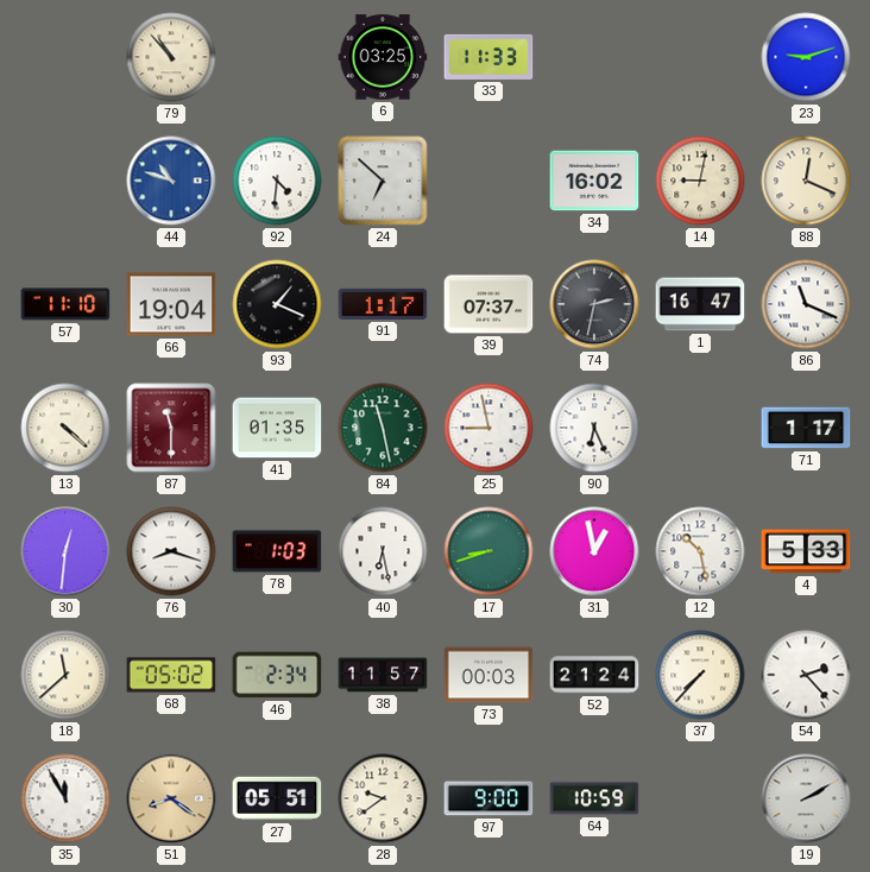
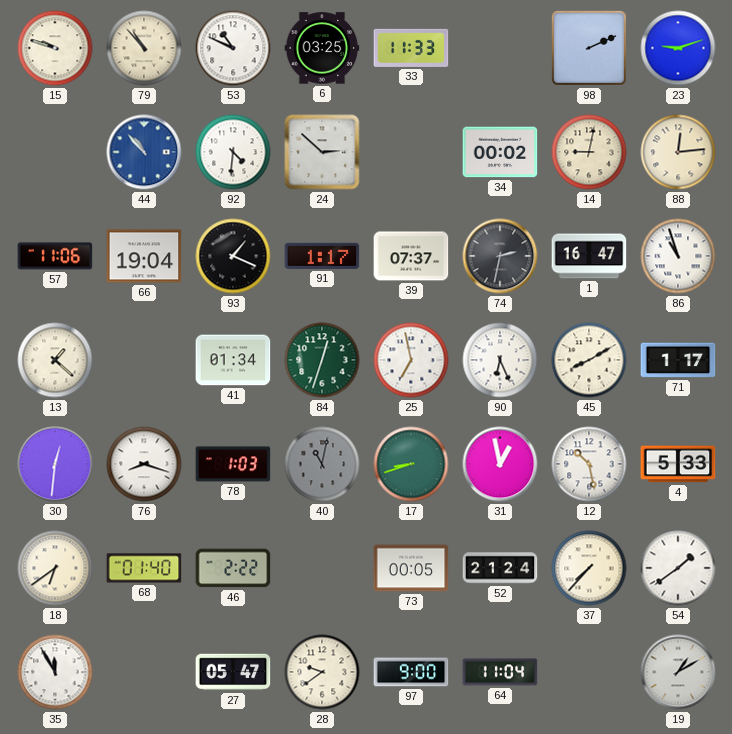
15: none -> 9:48 (55, 48)
53: none -> 10:49 (233, 48)
98: none -> 2:11 (589, 48)
44: 10:48 -> 10:53 (144, 152)
24: 6:52 -> 2:52 (322, 152)
34: 16:02 -> 00:02 (500, 152)
88: 12:19 -> 12:14 (678, 152)
57: 11:10 -> 11:06 (55, 256)
86: 11:19 -> 10:57 (678, 256)
13: 4:22 -> 1:22 (55, 360)
87: 11:30 -> none (171, 428)
41: 01:35 -> 01:34 (233, 360)
84: 11:28 -> 12:33 (322, 360)
25: 8:58 -> 6:58 (411, 360)
45: none -> 8:10 (589, 360)
40: 6:28 -> 11:02 (322, 464)
40 dial: white -> grey (322, 464)
18: 11:38 -> 6:39 (55, 568)
68: 05:02 -> 01:40 (144, 568)
46: 2:34 -> 2:22 (233, 568)
38: 11:57 -> none (383, 675)
73: 00:03 -> 00:05 (411, 568)
54: 2:23 -> 1:39 (678, 568)
51: 8:21 -> none (171, 798)
27: 05:51 -> 05:47 (233, 672)
64: 10:59 -> 11:04 (500, 672)
19: 2:10 -> 1:10 (678, 672)
